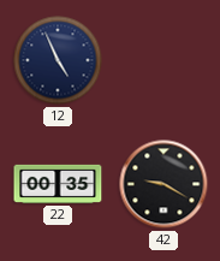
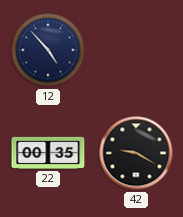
12: 4:56 -> 4:53 (48, 50)
